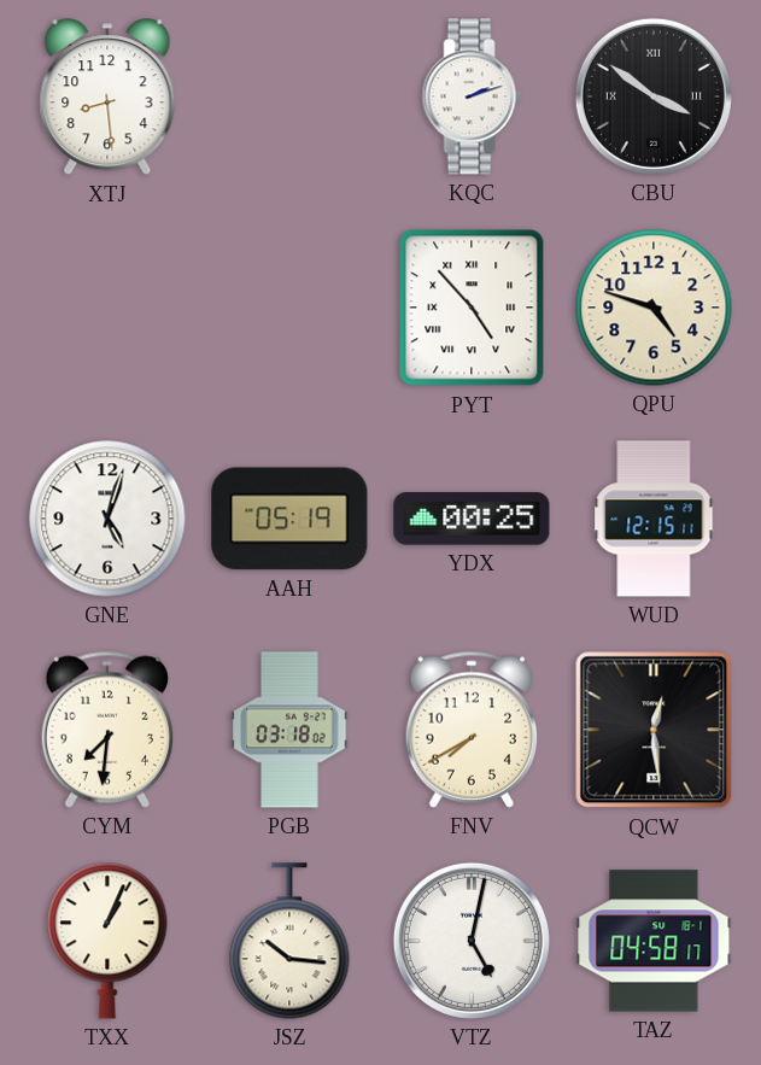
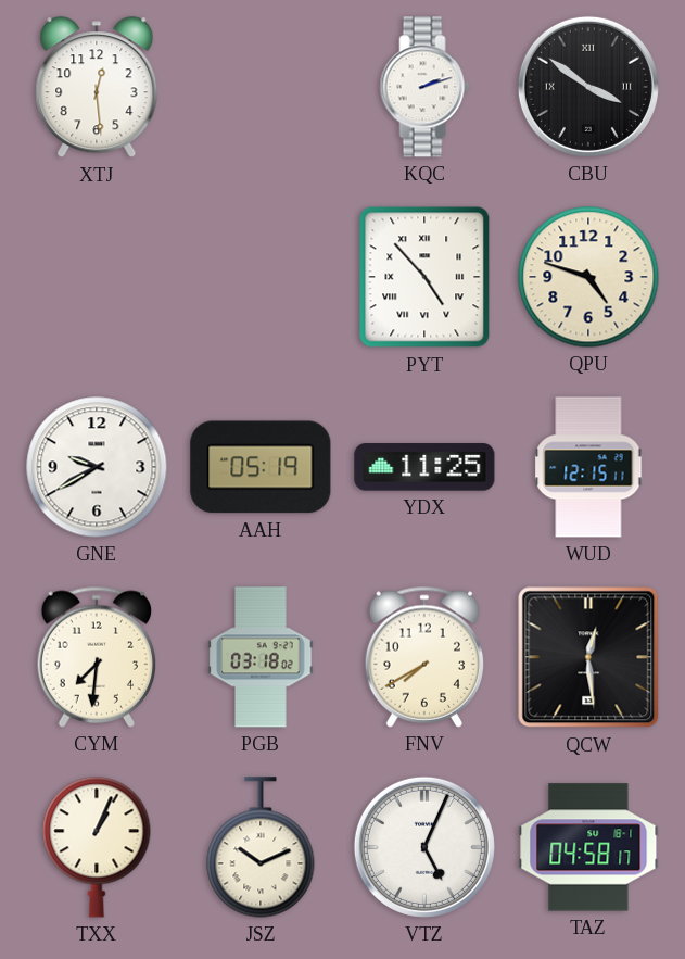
XTJ: 8:29 -> 12:29 (97, 88)
GNE: 5:03 -> 9:40 (97, 467)
YDX: 00:25 -> 11:25 (424, 467)
JSZ: 10:16 -> 10:11 (261, 847)
VTZ: 5:02 -> 5:04 (424, 847)
